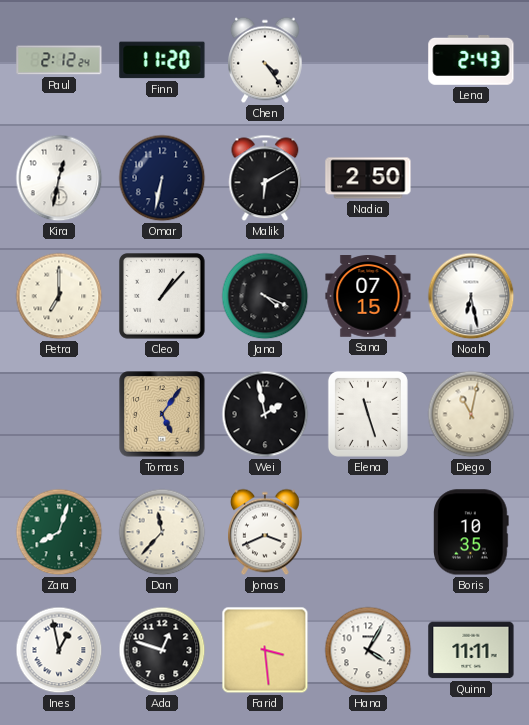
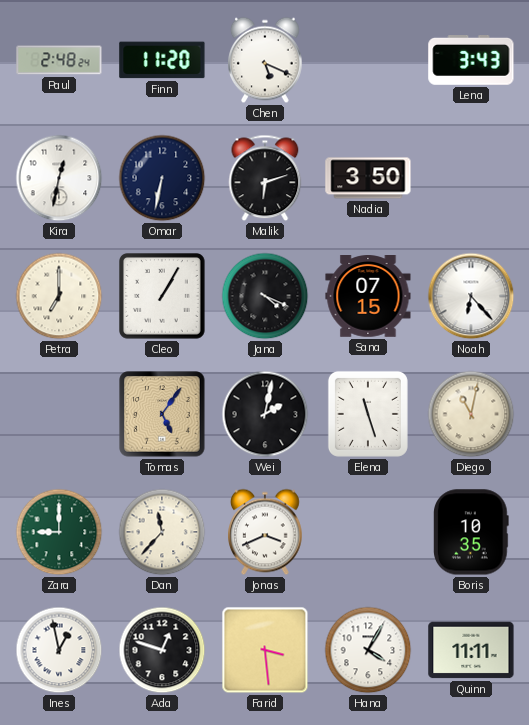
Paul: 2:12 -> 2:48 (59, 60)
Chen: 4:24 -> 5:19 (266, 60)
Lena: 2:43 -> 3:43 (471, 61)
Malik: 6:10 -> 6:12 (265, 178)
Nadia: 2:50 -> 3:50 (368, 178)
Cleo: 1:07 -> 1:05 (163, 297)
Noah: 6:28 -> 6:23 (471, 296)
Wei: 1:58 -> 2:02 (265, 414)
Zara: 8:03 -> 9:00 (59, 532)
